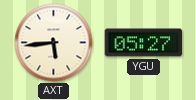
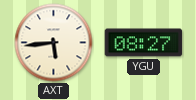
YGU: 05:27 -> 08:27 (144, 43)
